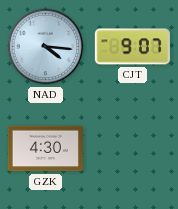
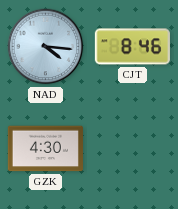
CJT: 9:07 -> 8:46 (132, 47)
